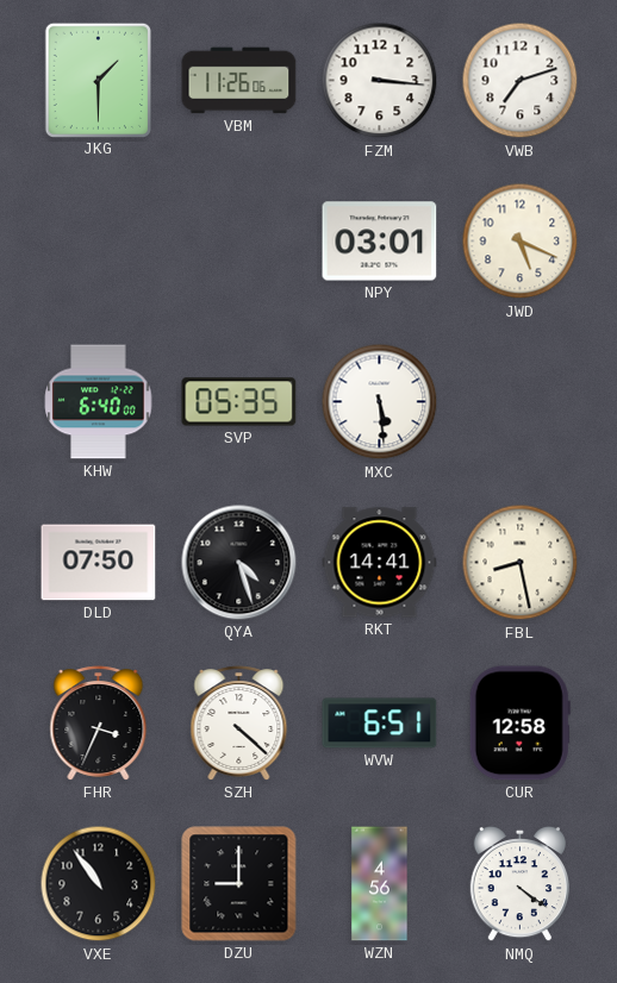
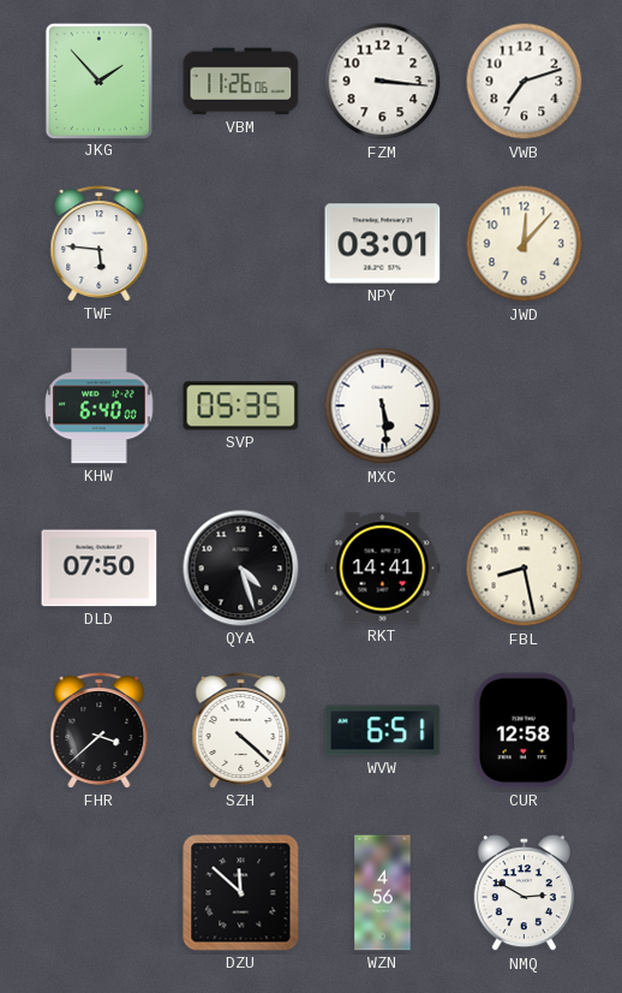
JKG: 1:30 -> 1:53 (98, 81)
TWF: none -> 5:46 (100, 244)
JWD: 5:19 -> 12:07 (525, 244)
FHR: 3:34 -> 3:38 (100, 731)
VXE: 10:54 -> none (99, 884)
DZU: 9:00 -> 11:52 (241, 893)
NMQ: 4:21 -> 2:50 (524, 893)
